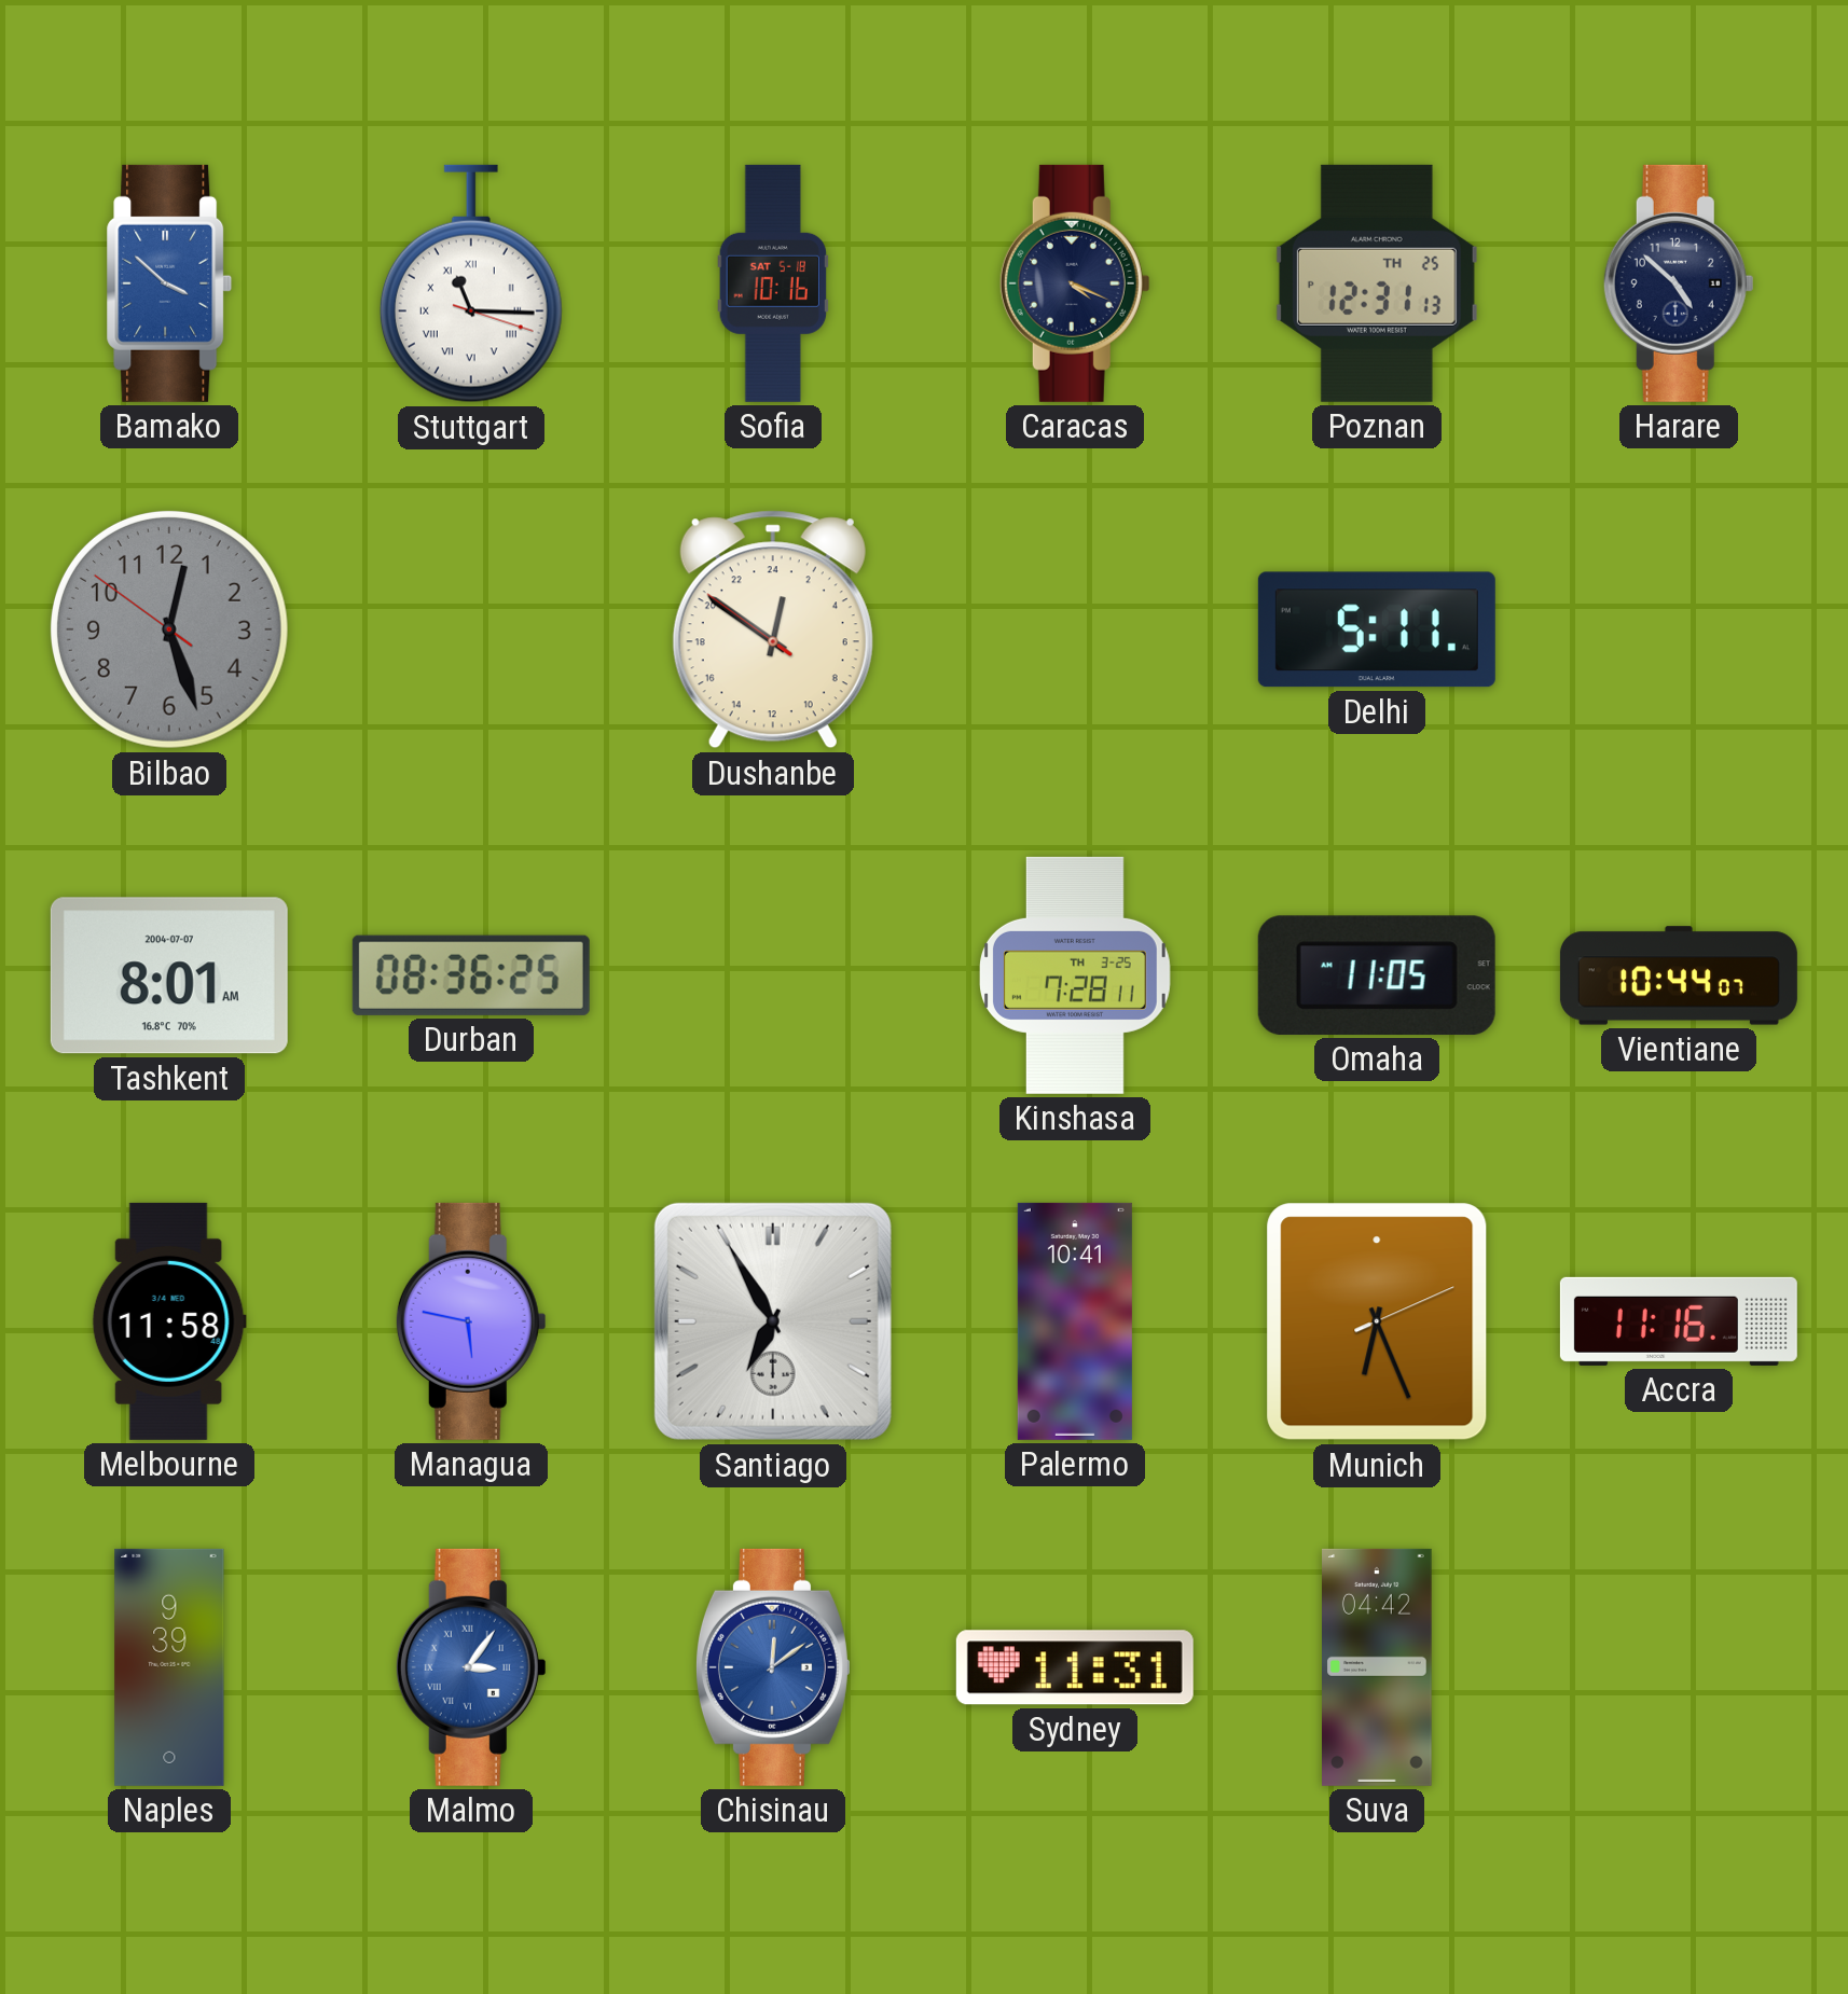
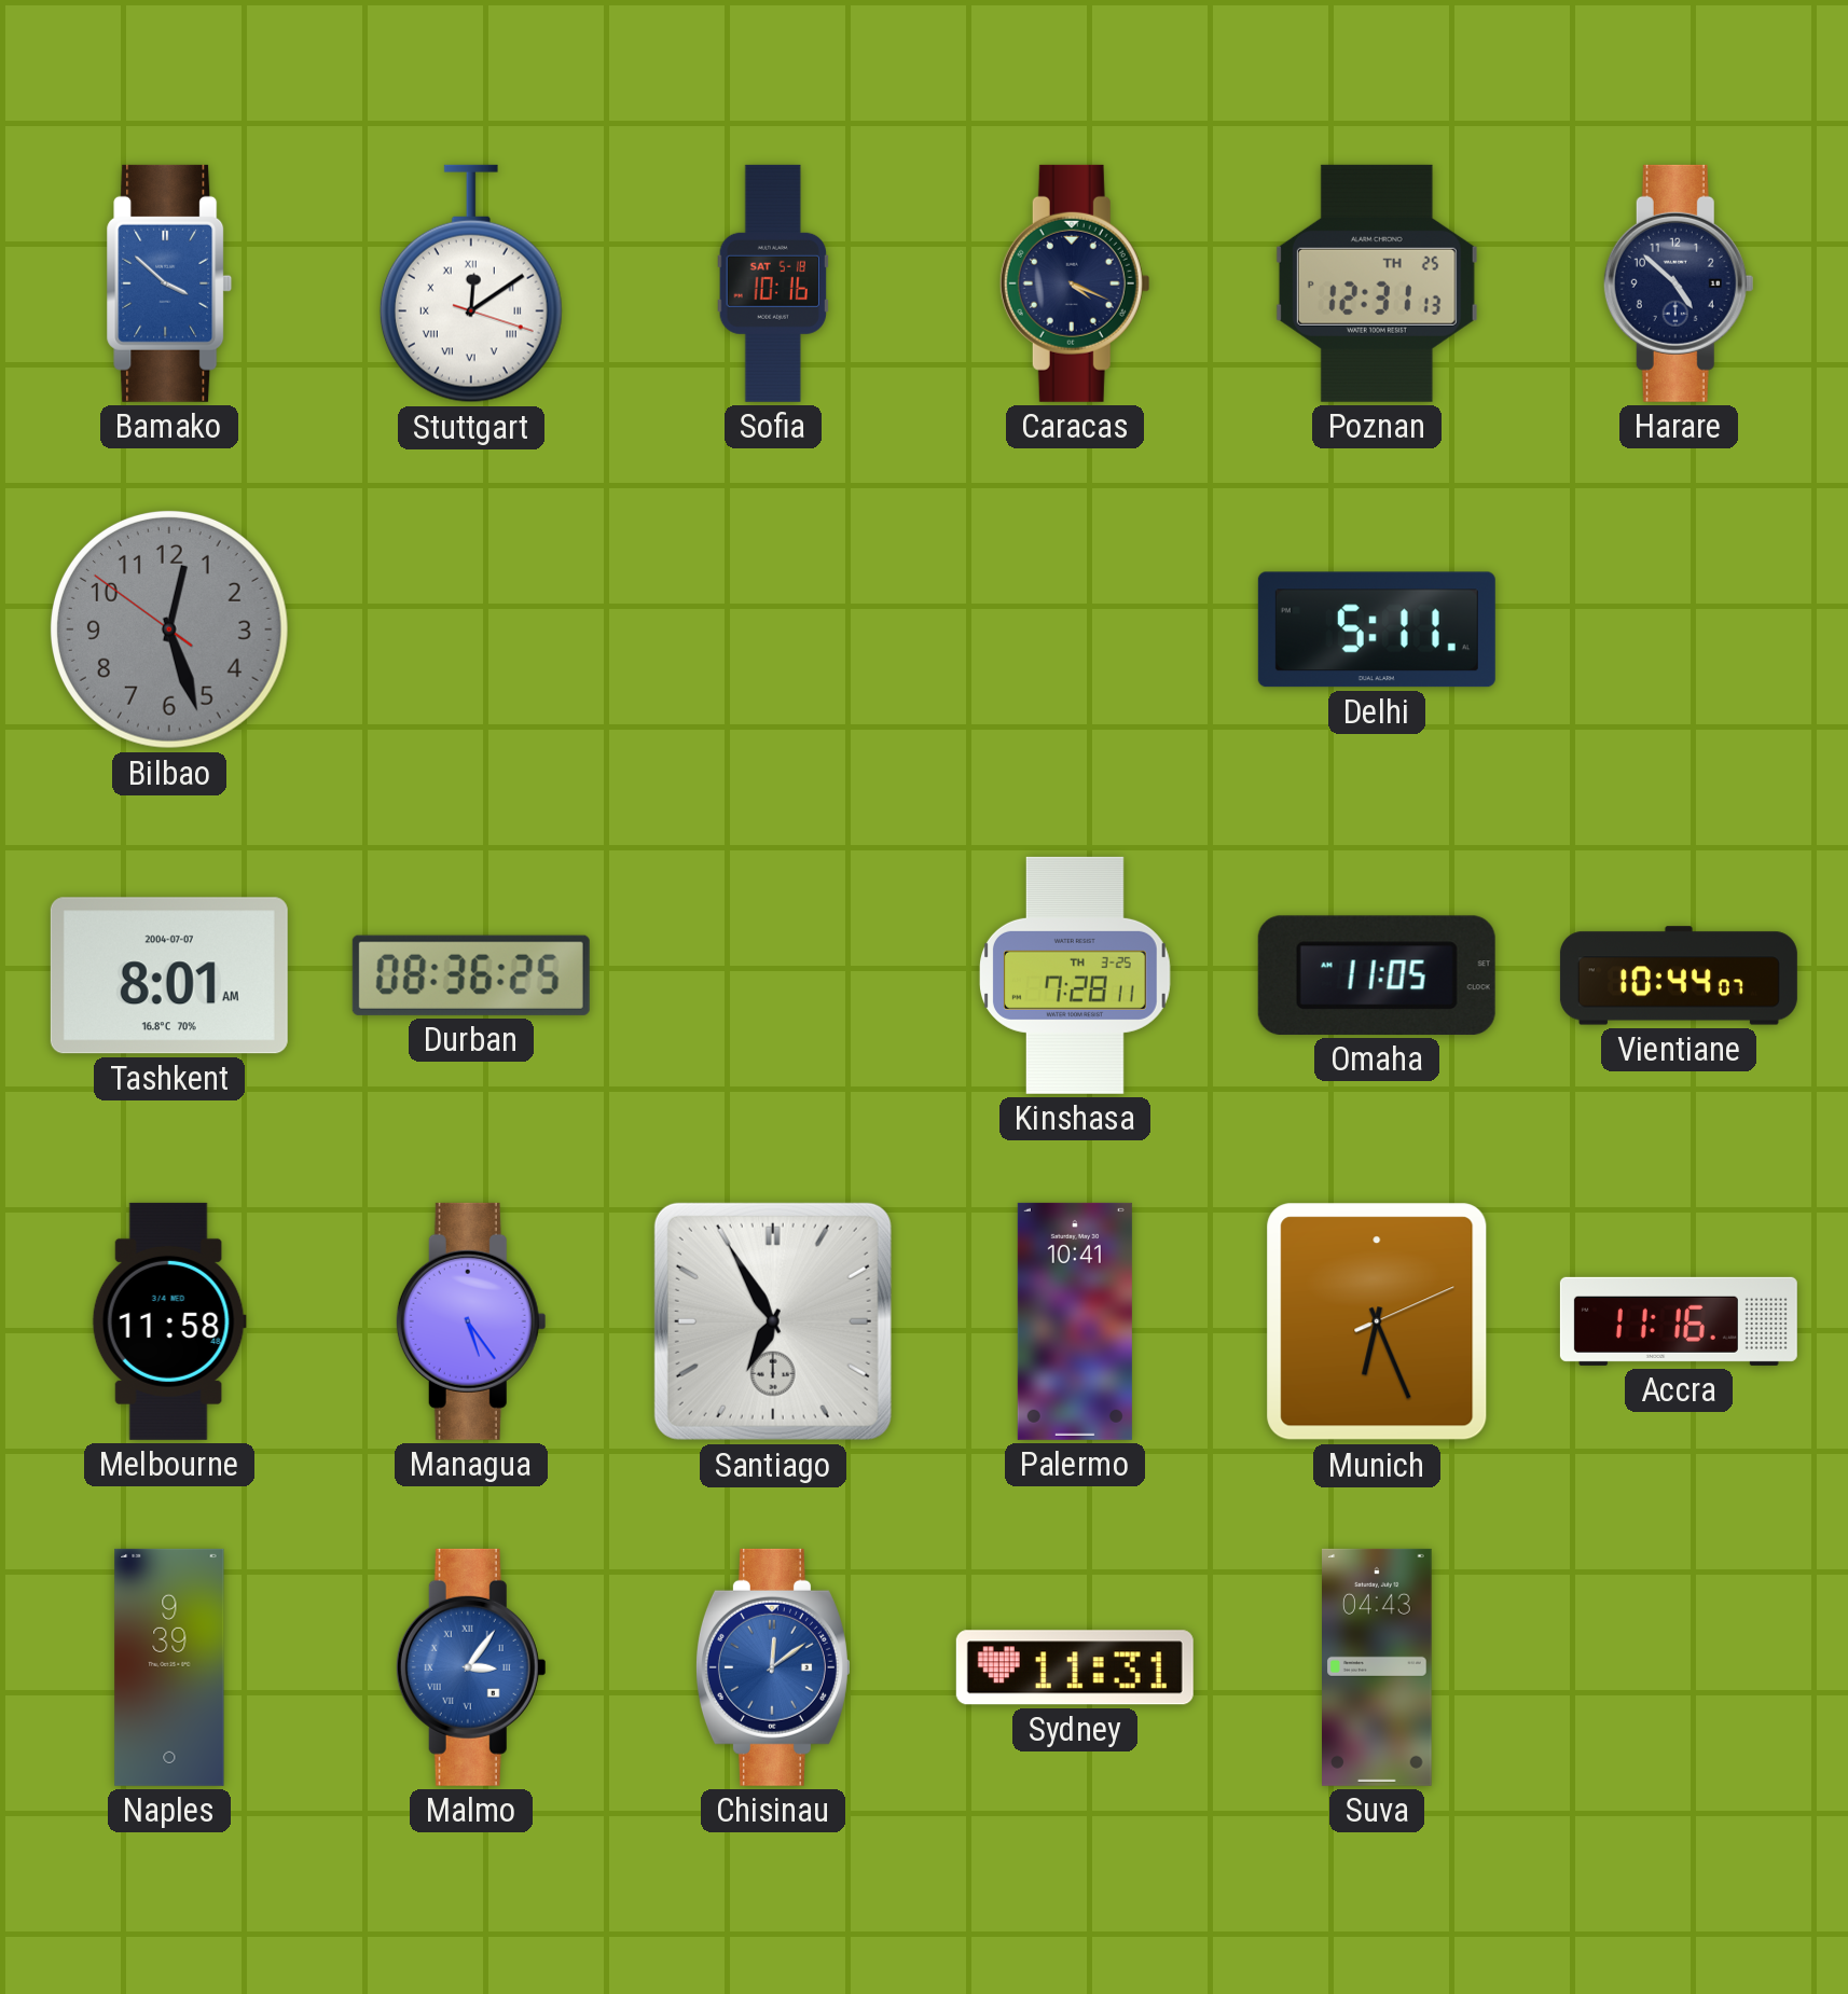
Stuttgart: 11:15 -> 12:09 (471, 283)
Dushanbe: 0:50 -> none (773, 629)
Managua: 5:47 -> 5:24 (471, 1321)
Suva: 04:42 -> 04:43 (1378, 1667)
